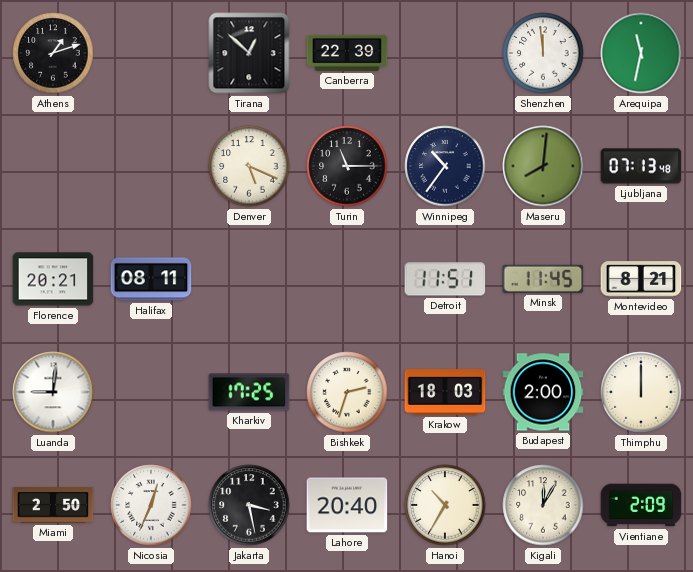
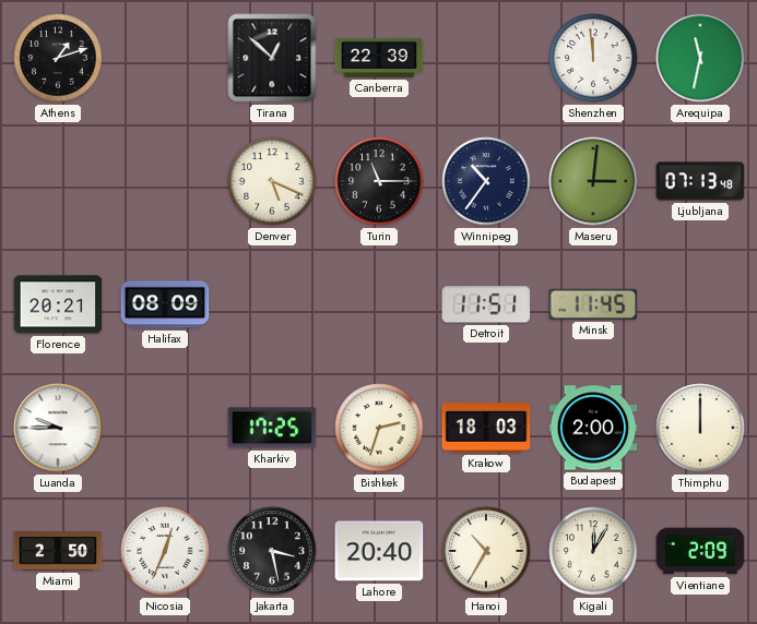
Maseru: 8:01 -> 3:01 (593, 181)
Halifax: 08:11 -> 08:09 (165, 304)
Montevideo: 8:21 -> none (641, 279)
Luanda: 9:01 -> 9:45 (58, 428)
